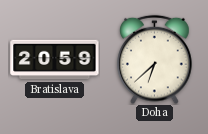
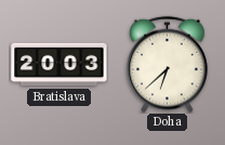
Bratislava: 20:59 -> 20:03 (59, 65)
